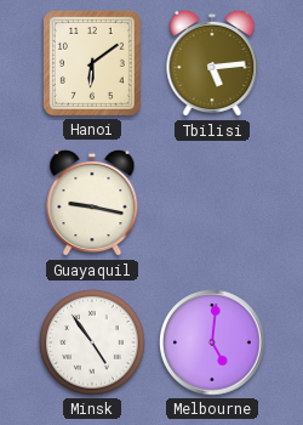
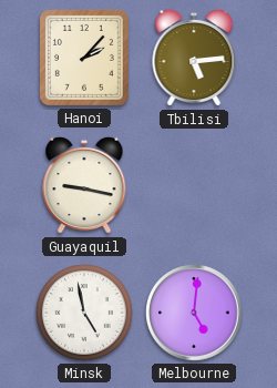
Hanoi: 6:09 -> 2:07 (84, 58)
Minsk: 4:54 -> 4:58 (84, 313)
